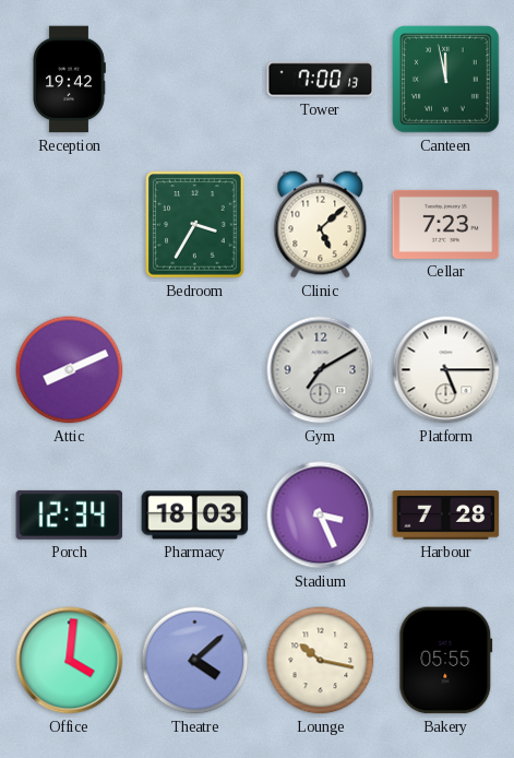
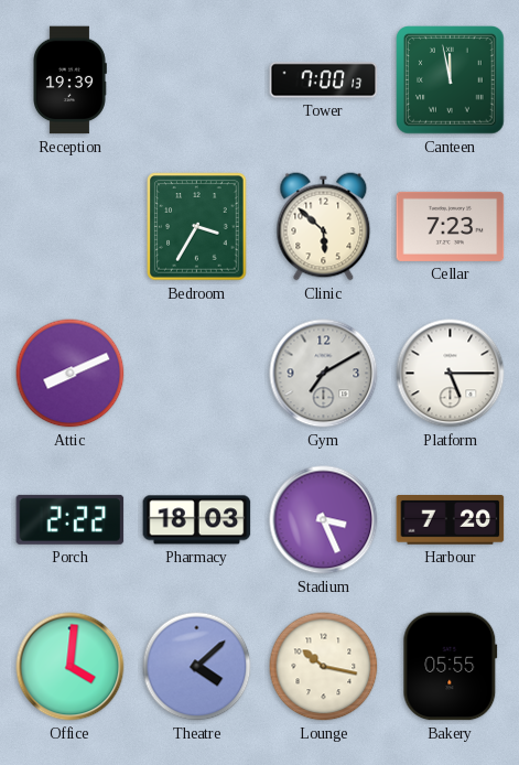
Reception: 19:42 -> 19:39 (71, 80)
Clinic: 5:08 -> 5:52 (324, 227)
Porch: 12:34 -> 2:22 (71, 519)
Harbour: 7:28 -> 7:20 (451, 520)
